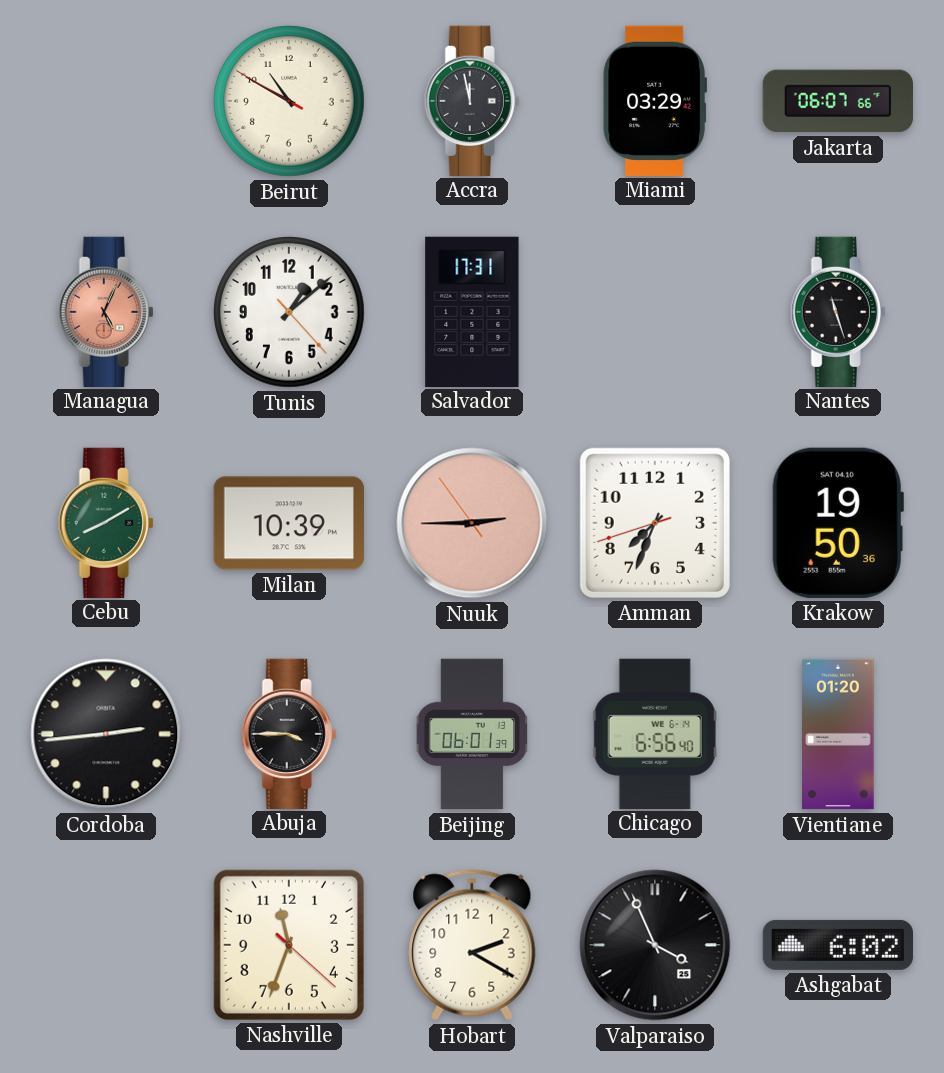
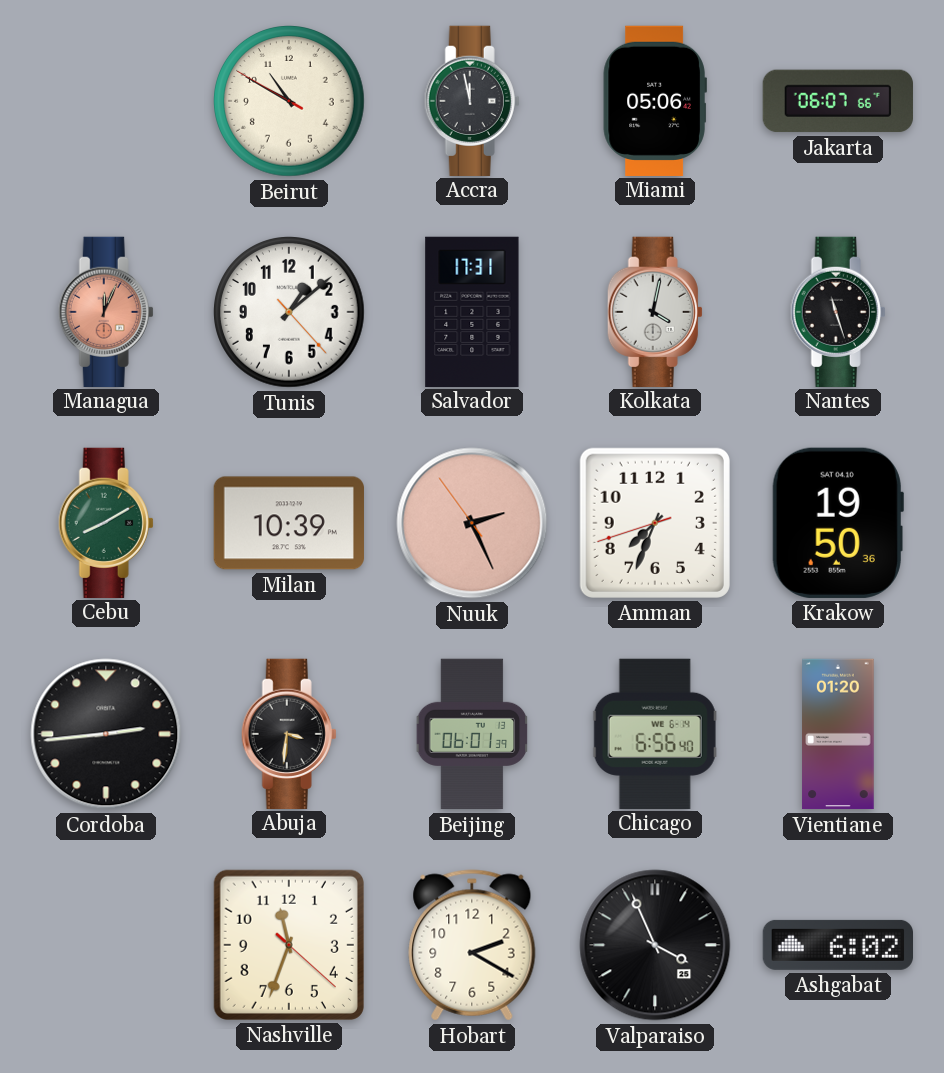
Miami: 03:29 -> 05:06 (655, 100)
Managua: 5:04 -> 12:04 (106, 311)
Kolkata: none -> 4:02 (655, 311)
Nuuk: 2:44 -> 2:25 (472, 523)
Abuja: 3:45 -> 3:31 (289, 733)
